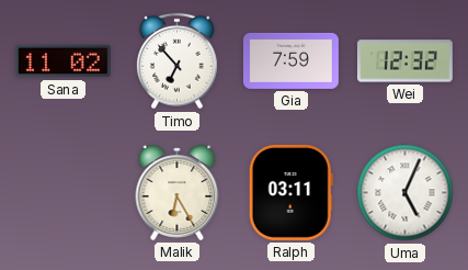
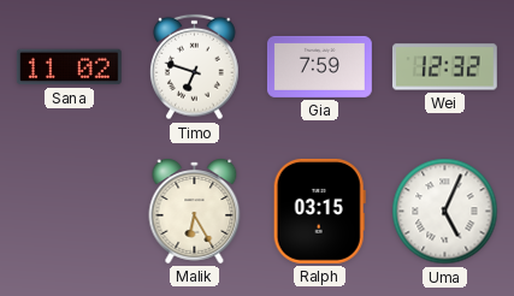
Timo: 6:53 -> 6:48 (195, 67)
Ralph: 03:11 -> 03:15 (319, 211)
